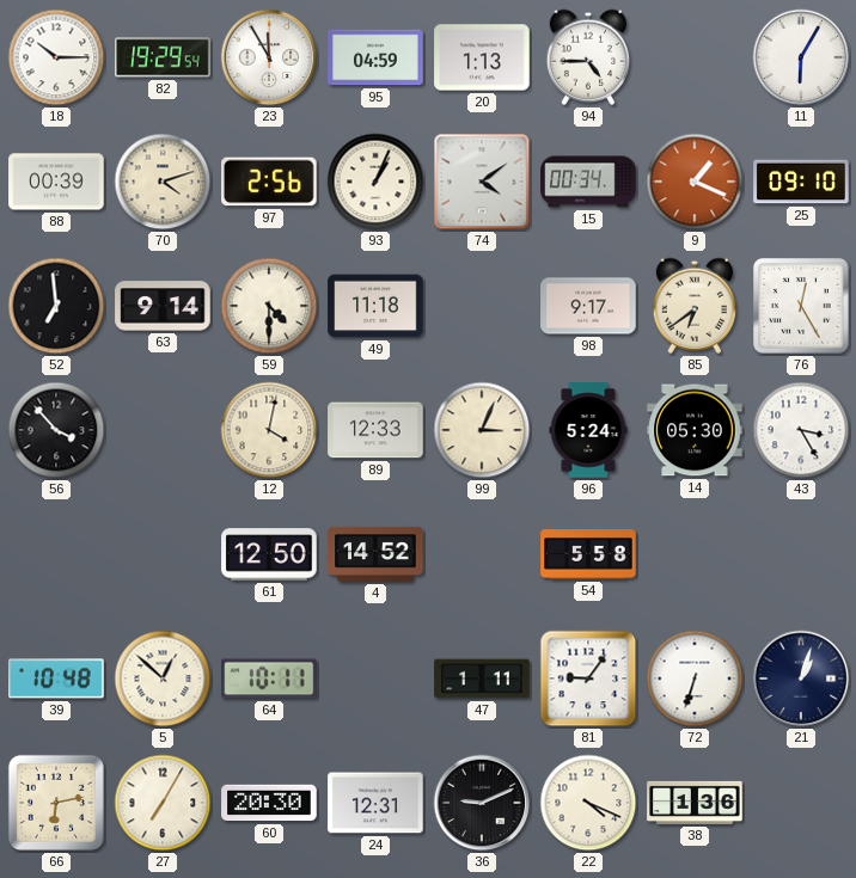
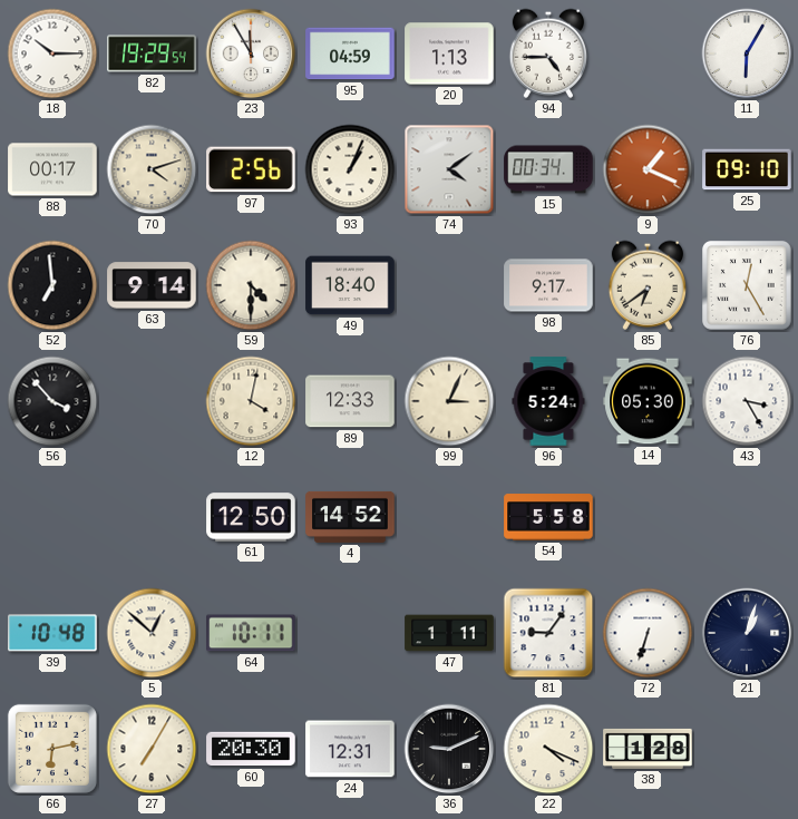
88: 00:39 -> 00:17 (52, 169)
49: 11:18 -> 18:40 (350, 285)
38: 1:36 -> 1:28 (648, 749)
